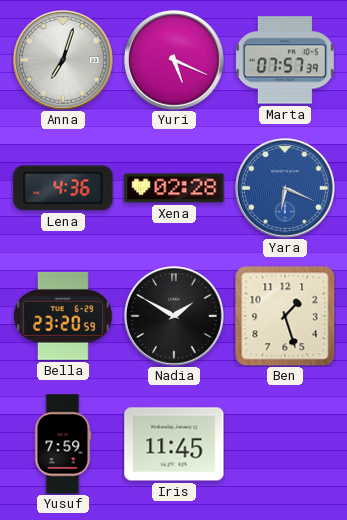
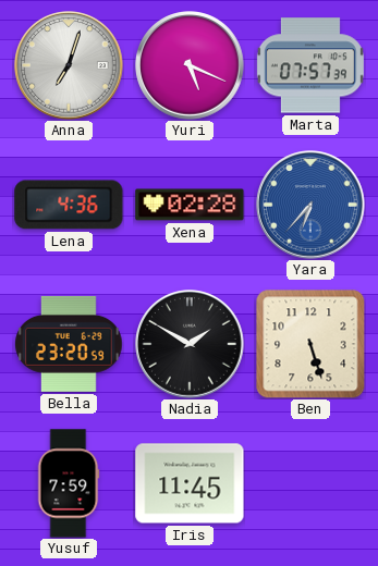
Yara: 6:19 -> 6:37 (310, 205)
Ben: 1:27 -> 5:27 (310, 344)
